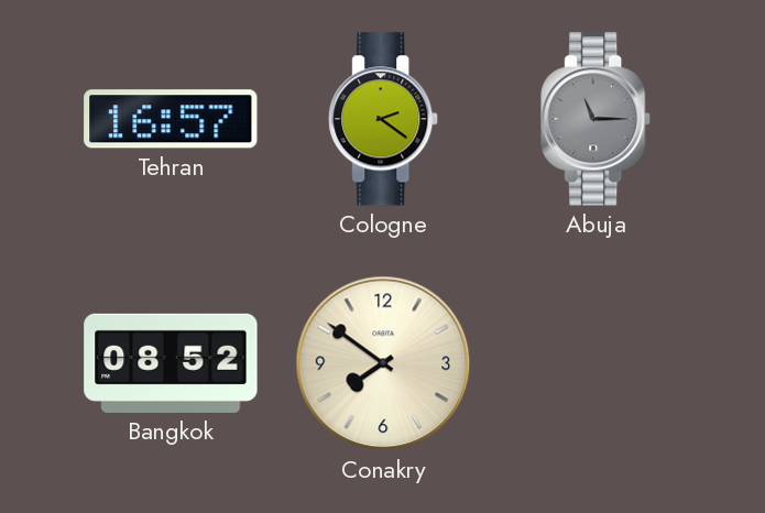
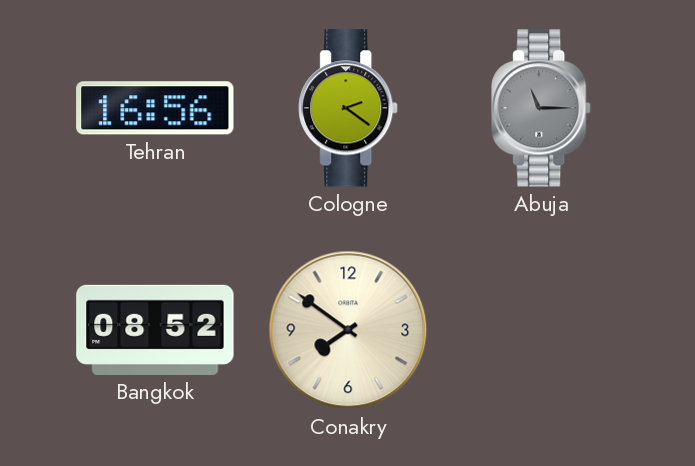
Tehran: 16:57 -> 16:56 (155, 108)
